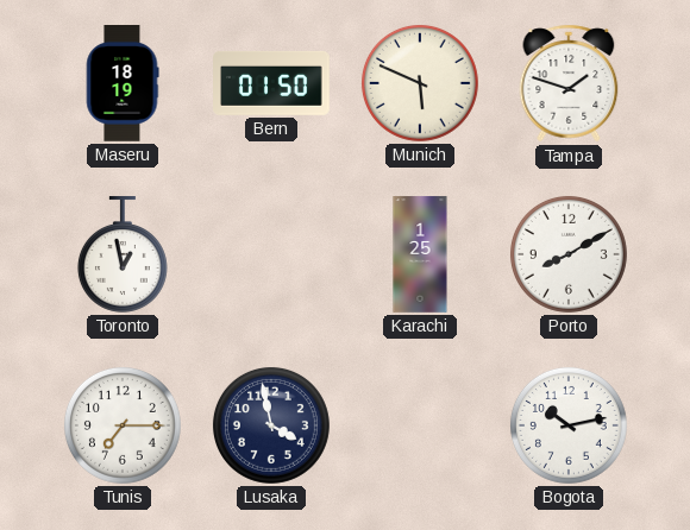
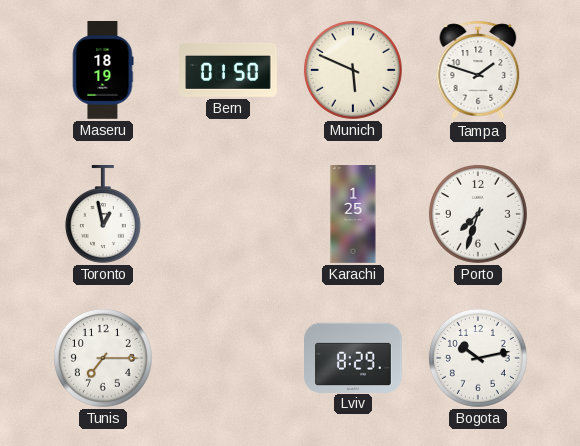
Porto: 8:10 -> 7:33 (478, 214)
Lusaka: 3:58 -> none (271, 425)
Lviv: none -> 8:29 (353, 357)
